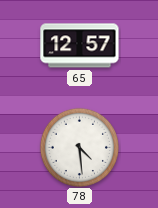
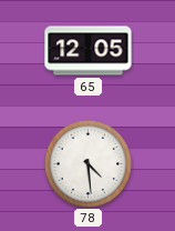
65: 12:57 -> 12:05 (89, 51)
